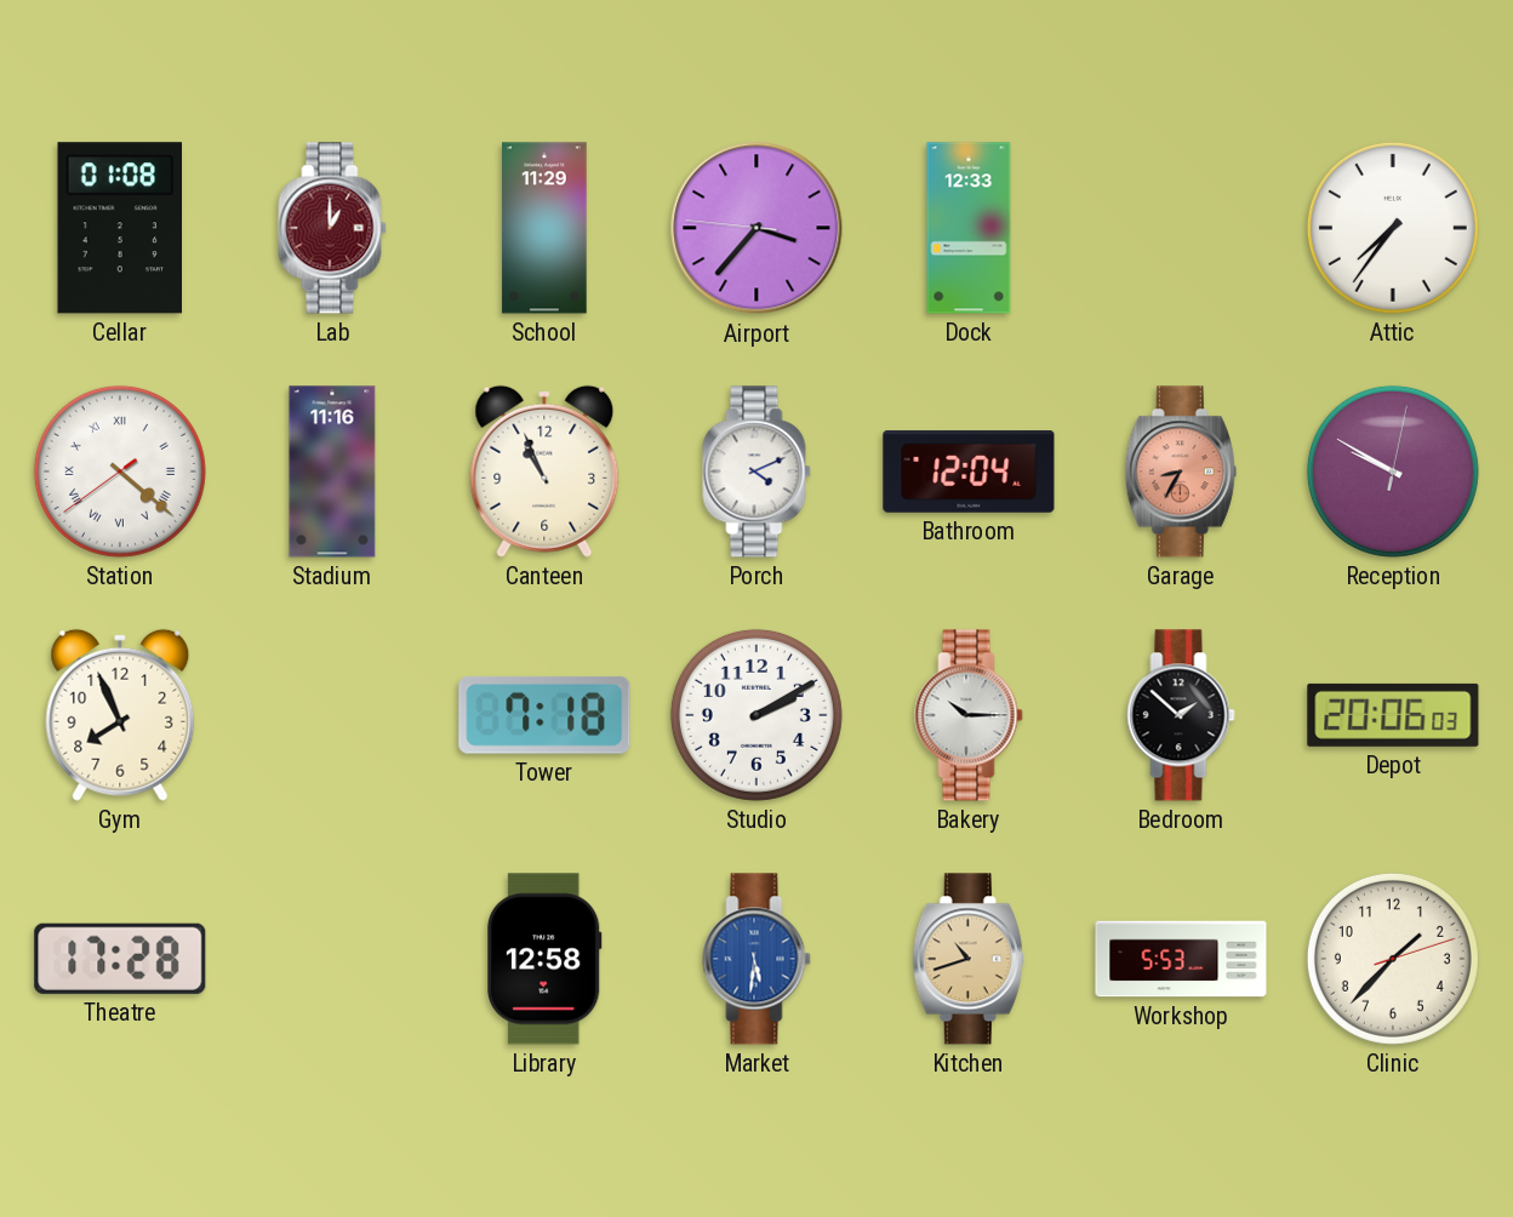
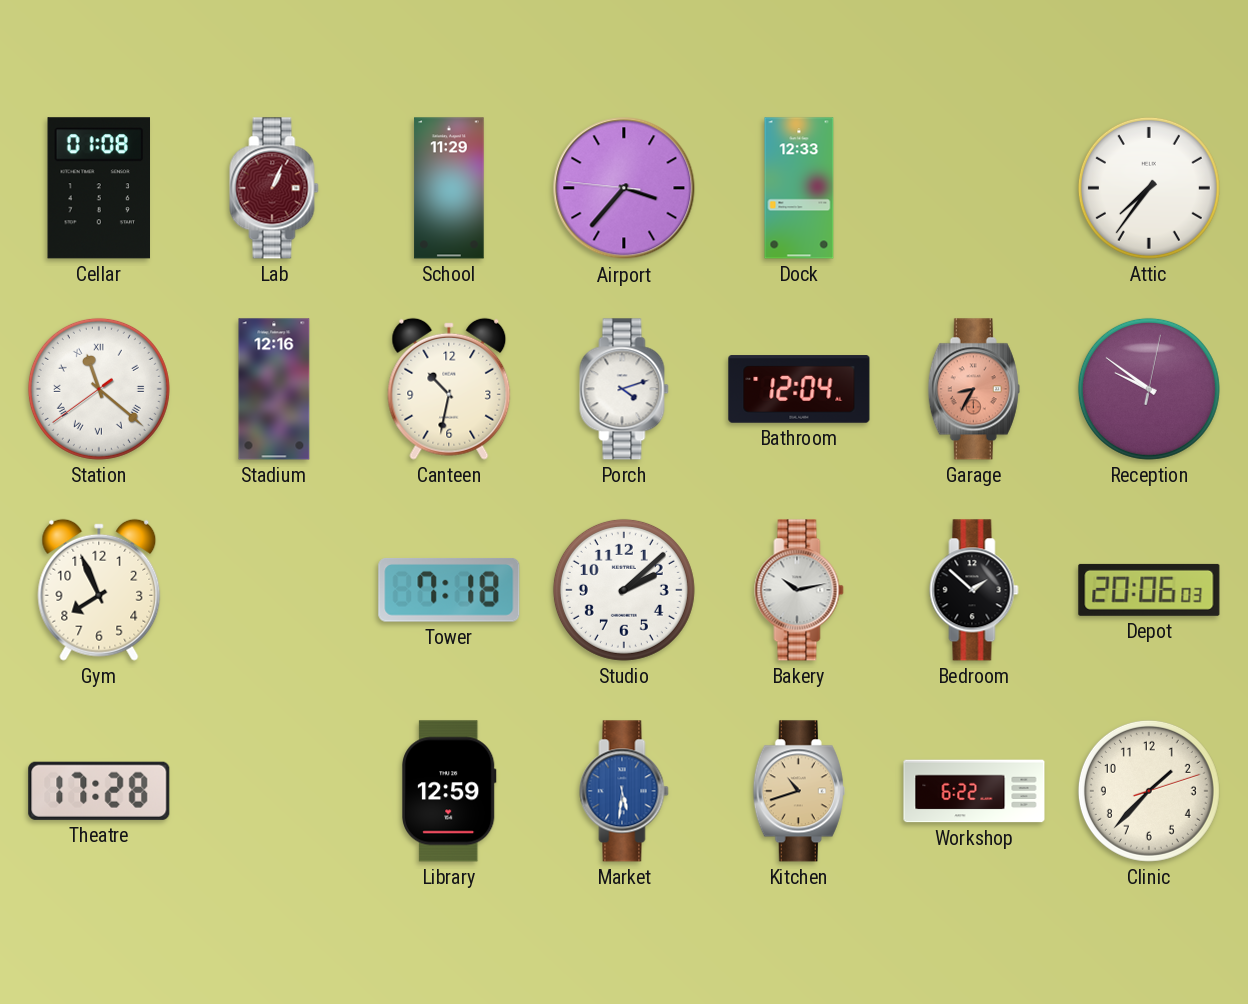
Lab: 1:00 -> 1:04 (274, 188)
Station: 4:21 -> 11:21 (99, 389)
Stadium: 11:16 -> 12:16 (274, 389)
Canteen: 10:56 -> 10:32 (449, 389)
Porch: 4:11 -> 4:12 (624, 389)
Reception: 9:50 -> 9:51 (1149, 389)
Studio: 2:10 -> 2:08 (624, 590)
Bakery: 10:15 -> 10:13 (799, 590)
Library: 12:58 -> 12:59 (449, 791)
Workshop: 5:53 -> 6:22 (974, 791)
